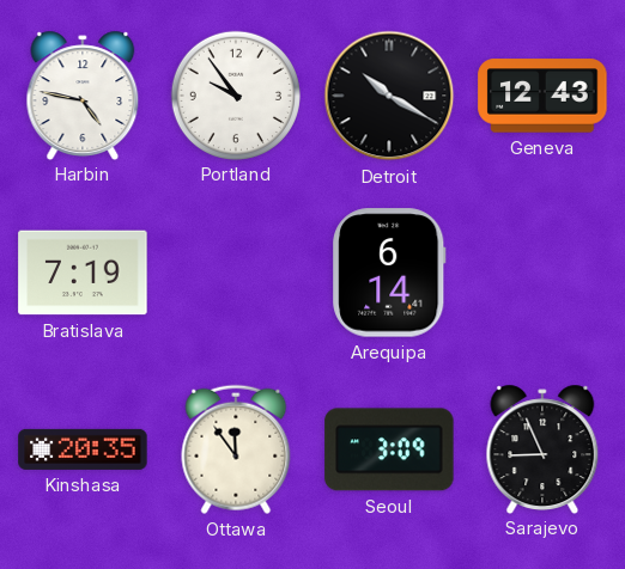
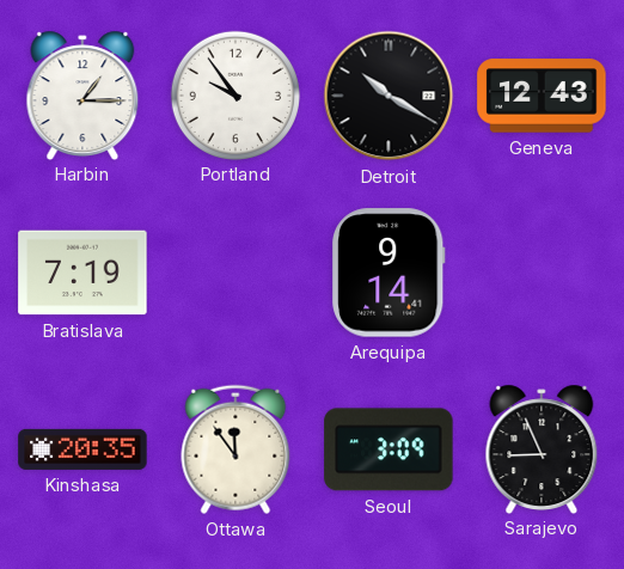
Harbin: 4:47 -> 1:15 (82, 94)
Arequipa: 6:14 -> 9:14 (389, 273)
